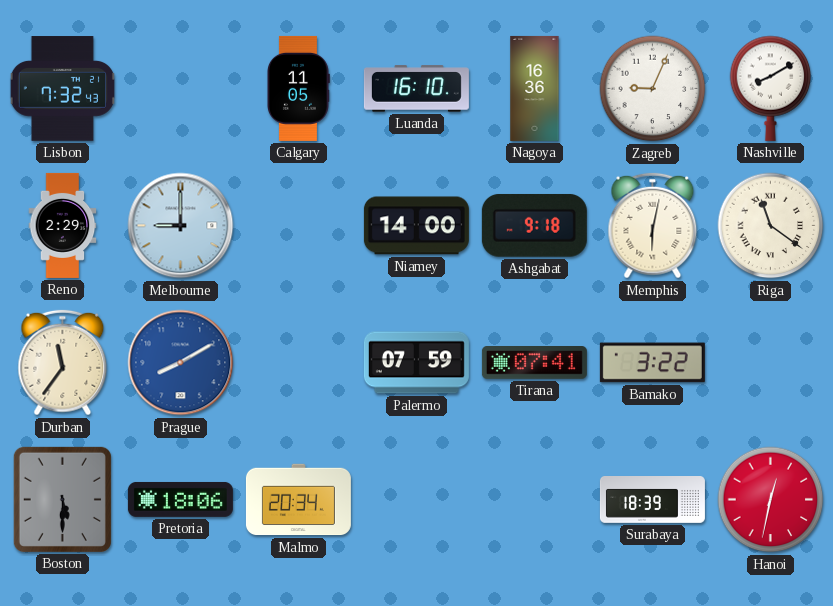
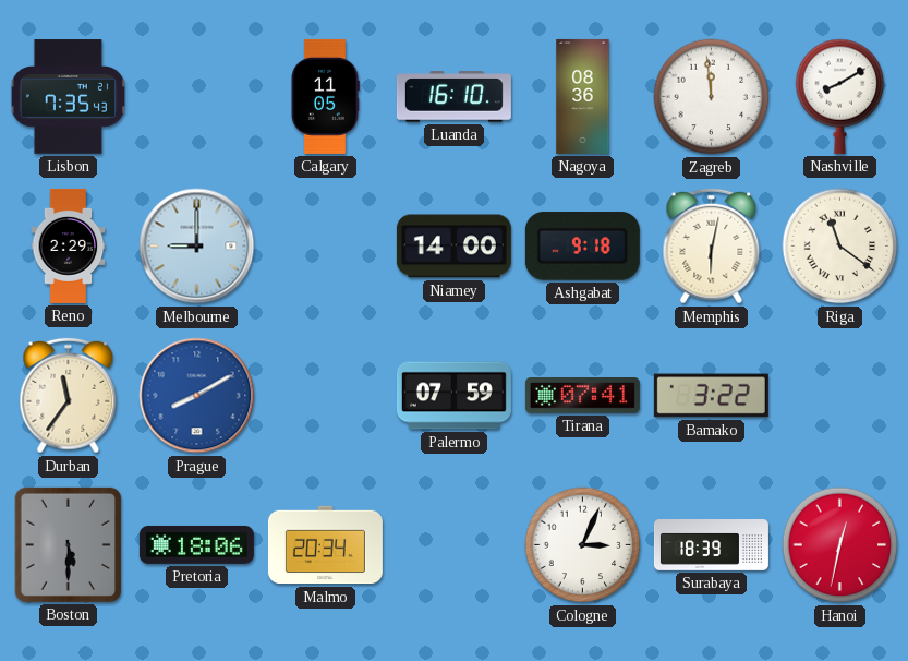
Lisbon: 7:32 -> 7:35 (68, 97)
Nagoya: 16:36 -> 08:36 (583, 96)
Zagreb: 9:04 -> 11:59 (712, 97)
Cologne: none -> 3:04 (583, 545)
